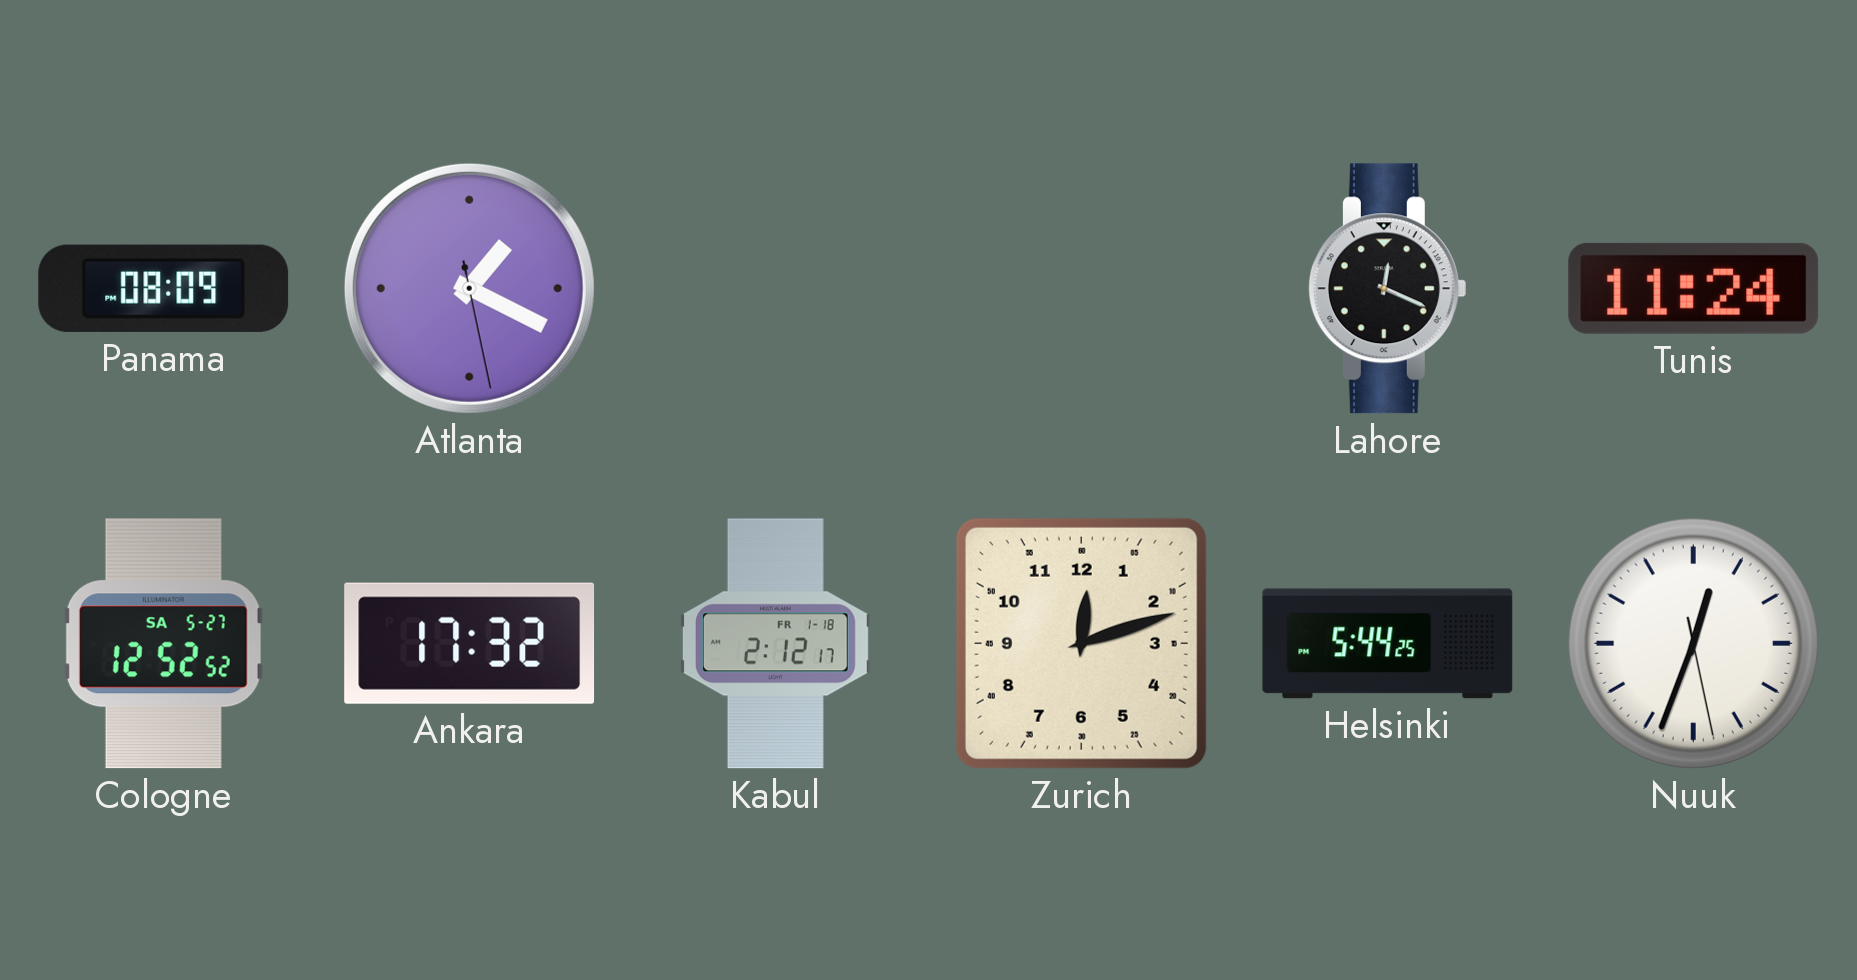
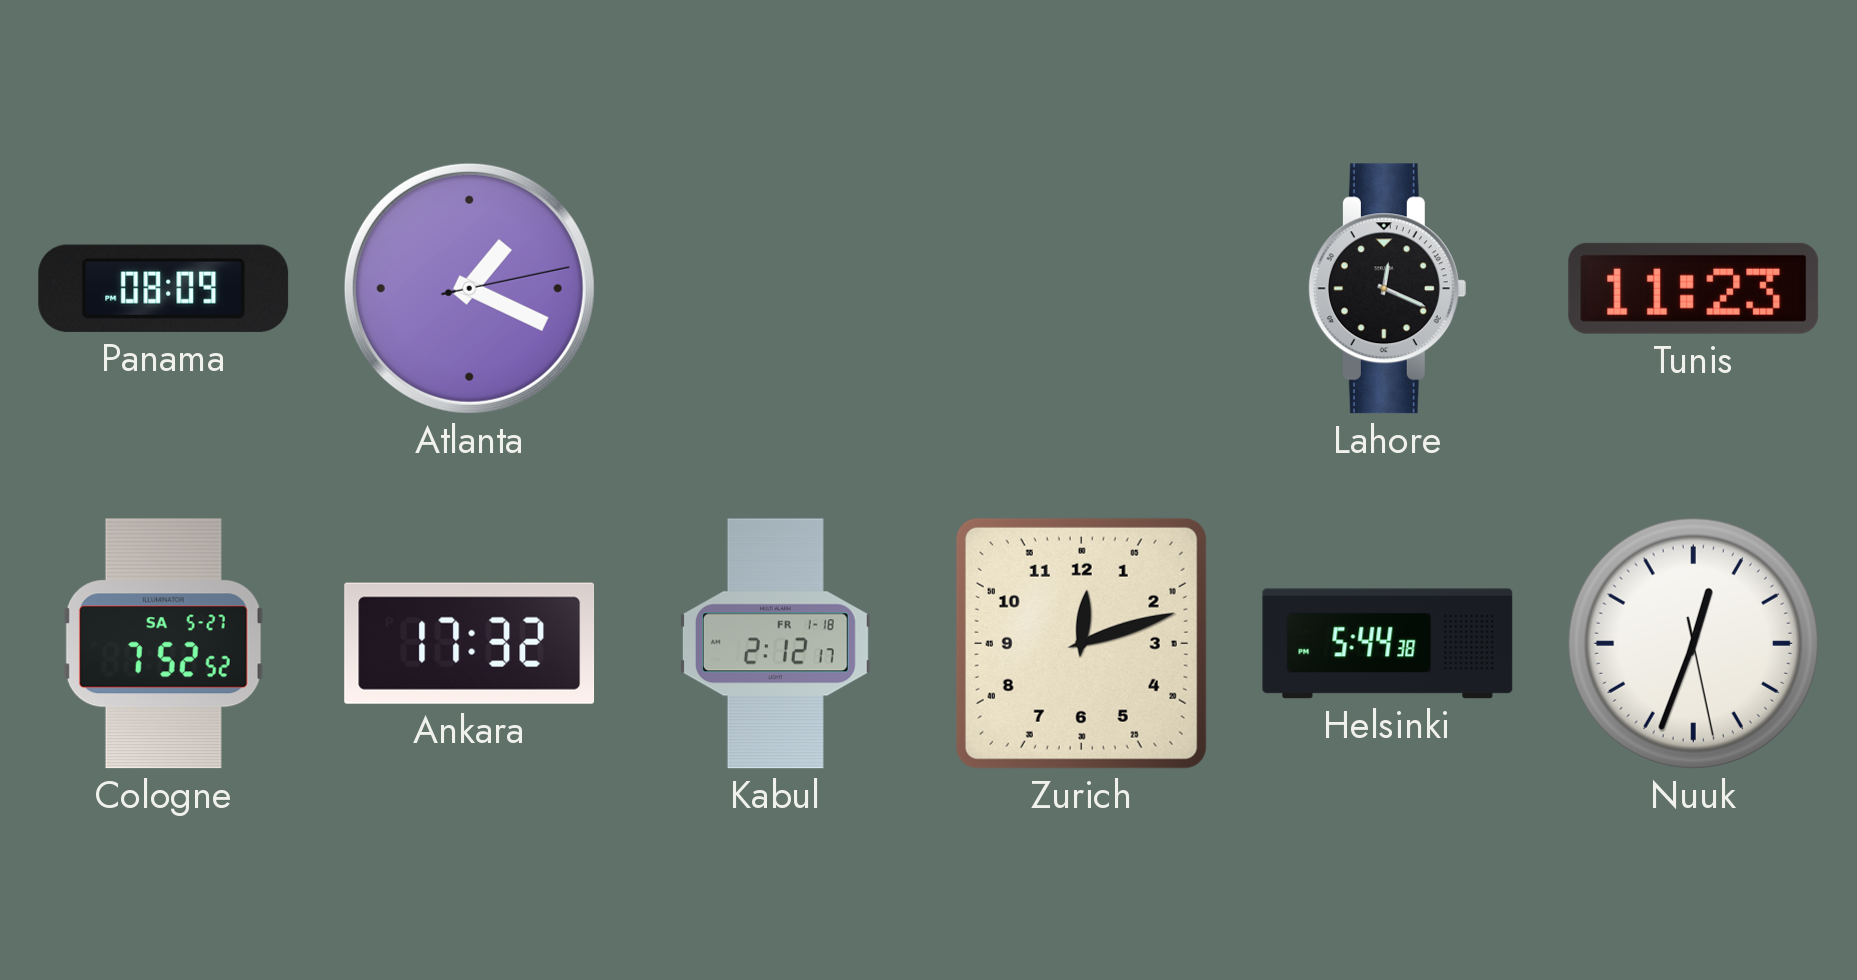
Atlanta: 1:19:28 -> 1:19:13 (469, 288)
Tunis: 11:24 -> 11:23 (1694, 288)
Cologne: 12:52 -> 7:52 (163, 644)
Helsinki: 5:44:25 -> 5:44:38 (1388, 644)
